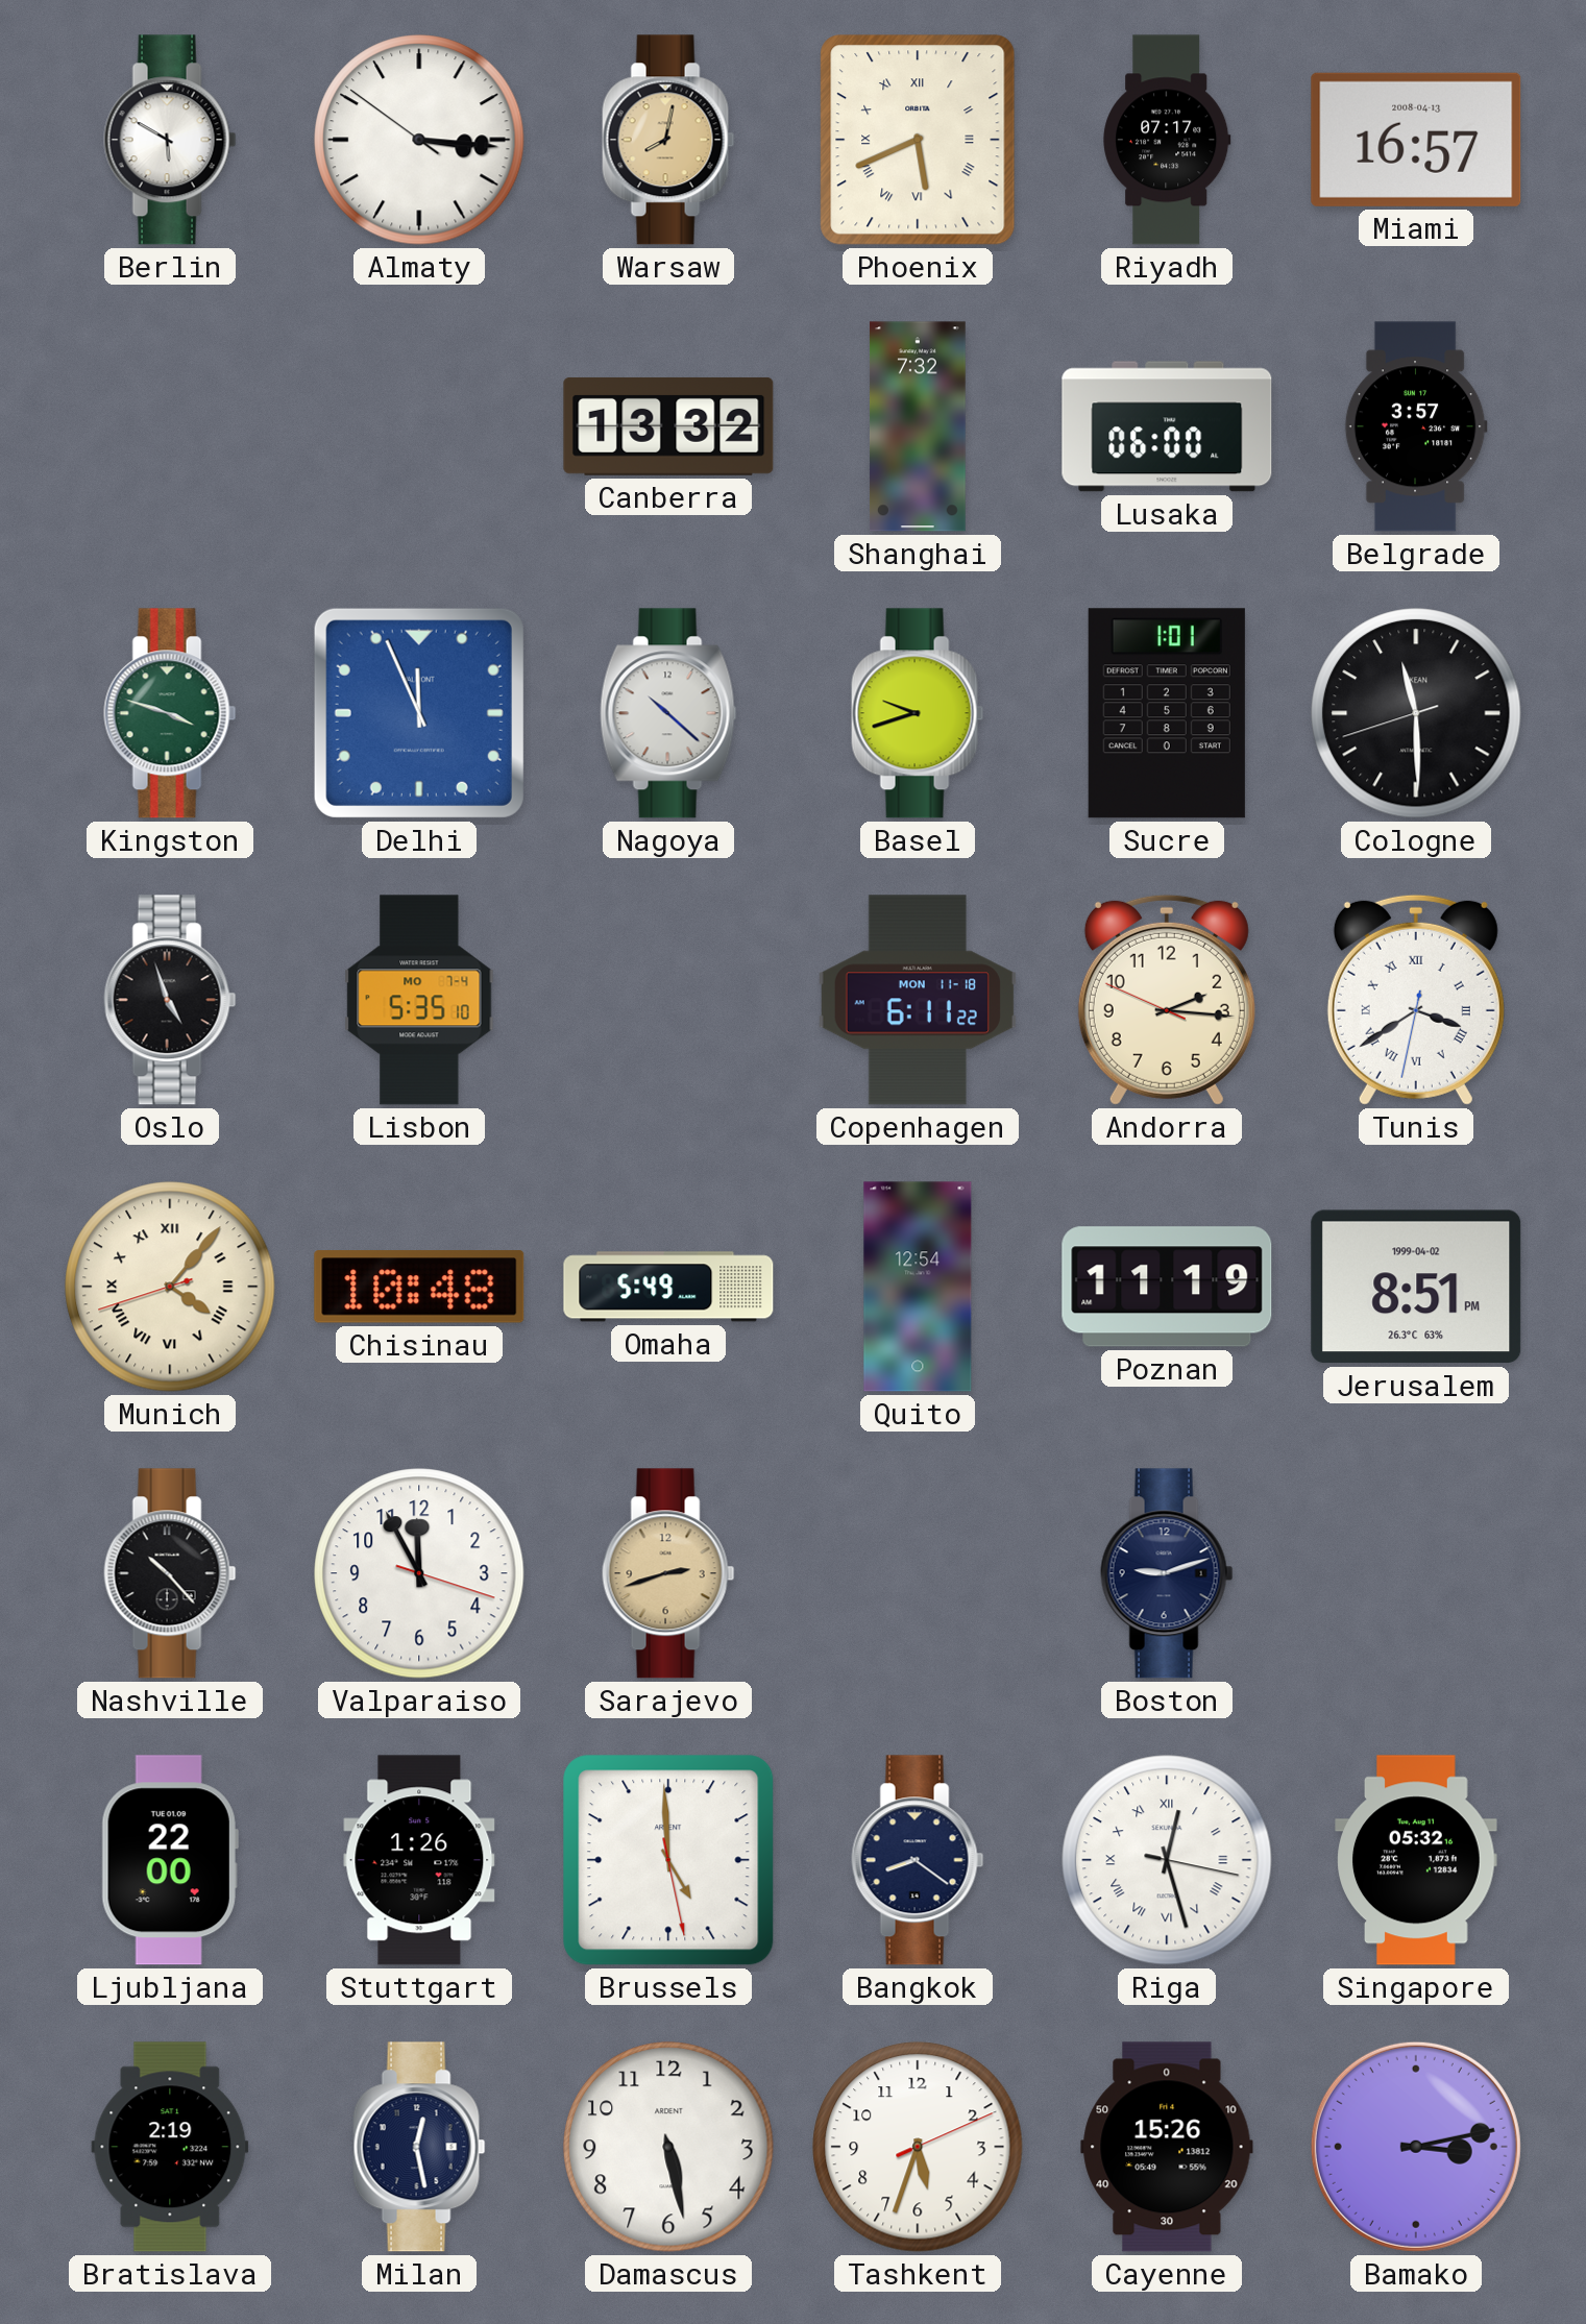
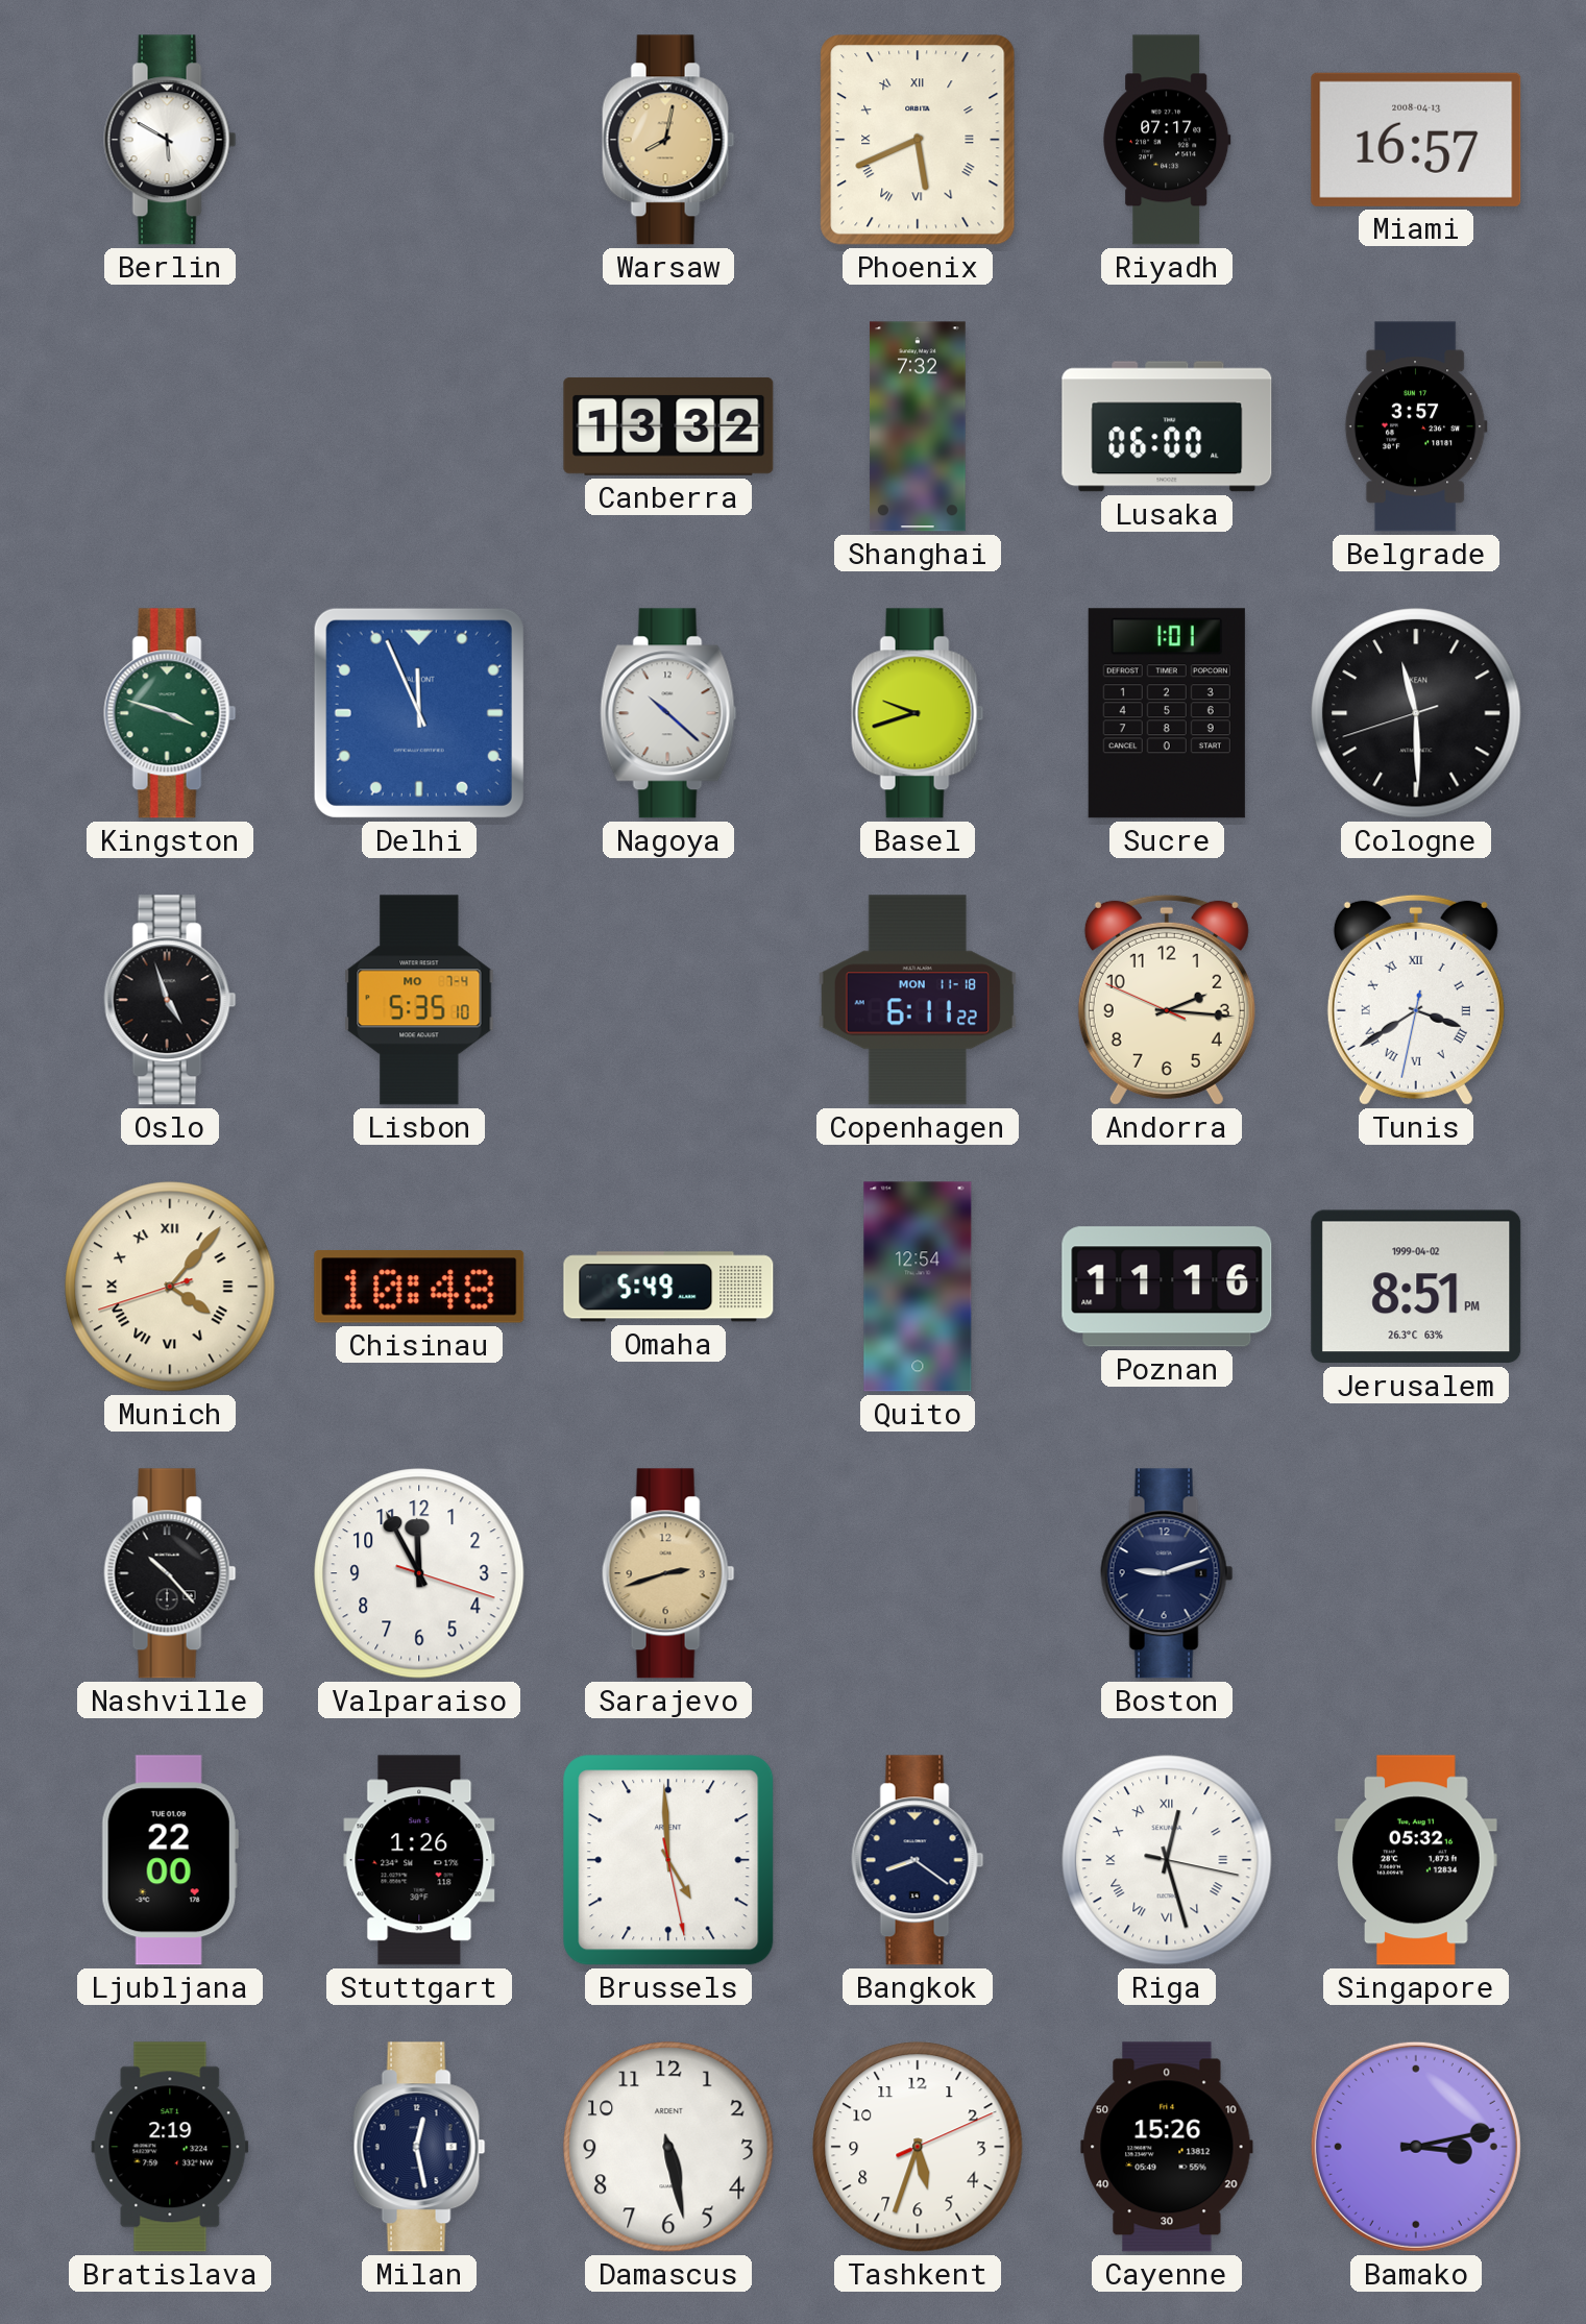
Almaty: 3:15 -> none (419, 140)
Poznan: 11:19 -> 11:16 (1167, 1287)
